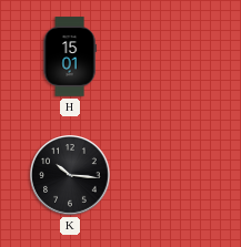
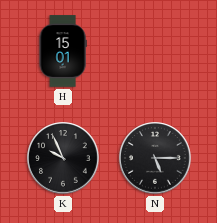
K: 10:16 -> 9:56 (63, 158)
N: none -> 5:15 (155, 158)
